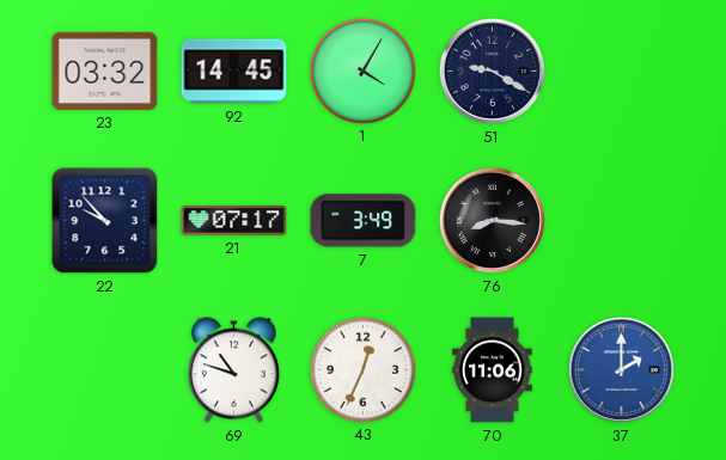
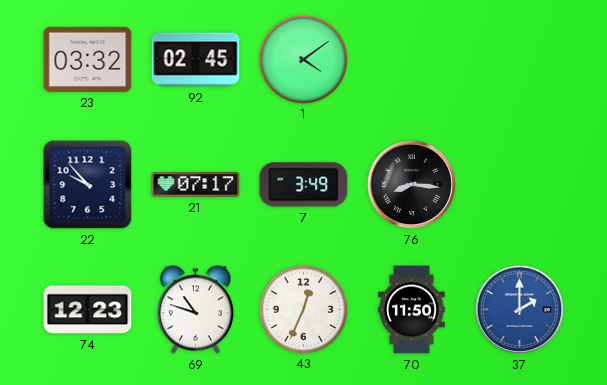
92: 14:45 -> 02:45 (196, 60)
1: 4:05 -> 4:09 (303, 59)
51: 9:20 -> none (492, 70)
74: none -> 12:23 (88, 310)
70: 11:06 -> 11:50 (412, 310)
